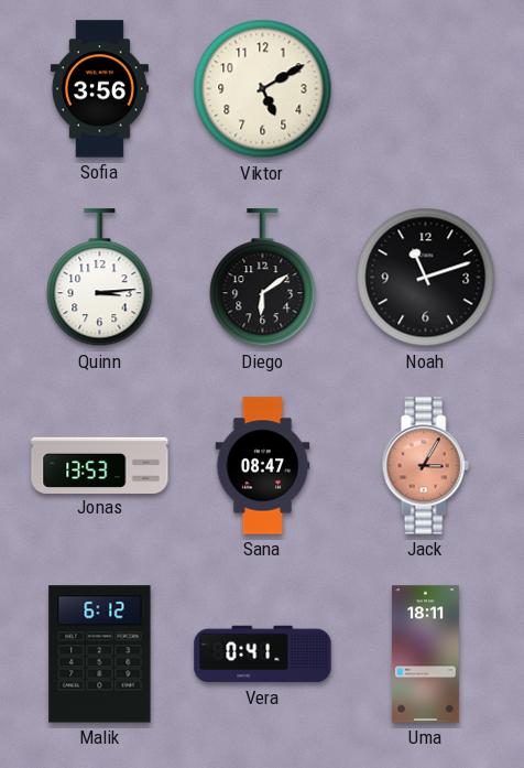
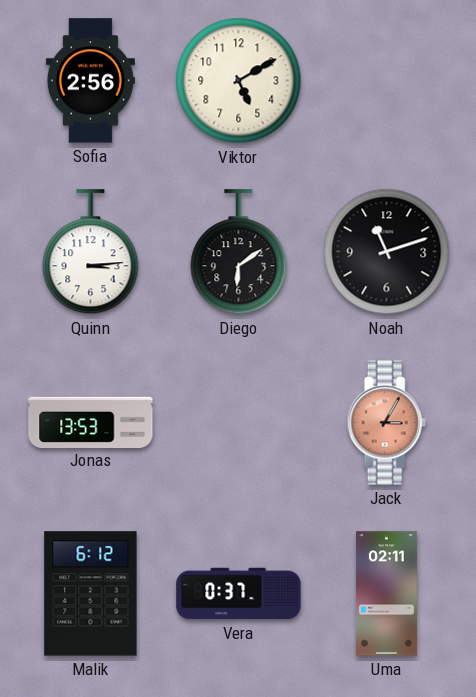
Sofia: 3:56 -> 2:56 (90, 81)
Sana: 08:47 -> none (263, 466)
Vera: 0:41 -> 0:37 (239, 594)
Uma: 18:11 -> 02:11 (386, 594)
